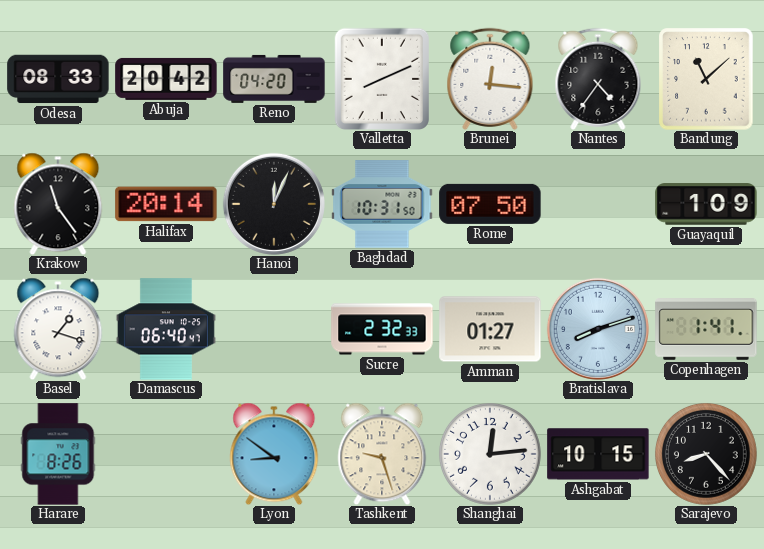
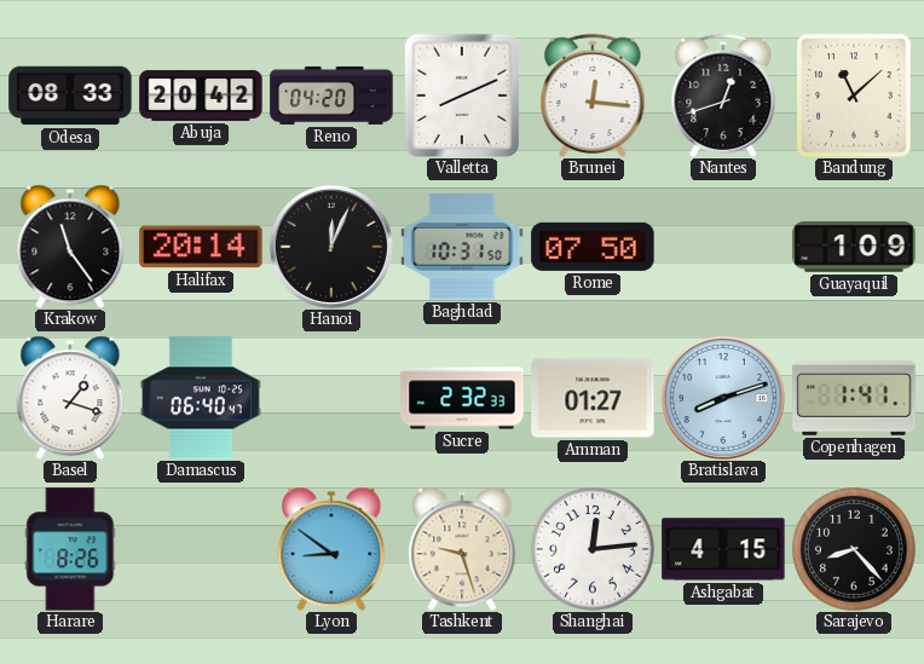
Nantes: 4:36 -> 12:42 (723, 96)
Ashgabat: 10:15 -> 4:15 (723, 549)
